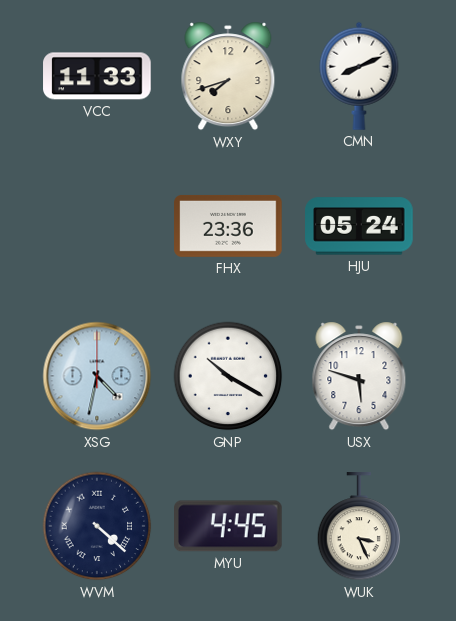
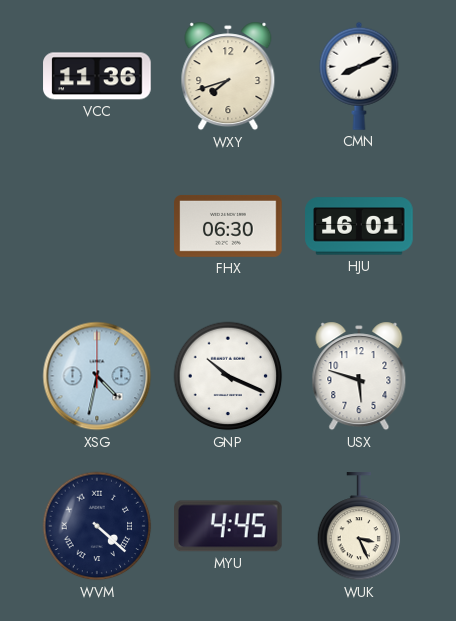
VCC: 11:33 -> 11:36 (97, 76)
FHX: 23:36 -> 06:30 (228, 226)
HJU: 05:24 -> 16:01 (359, 226)
GNP: 10:20 -> 10:19 (228, 376)
